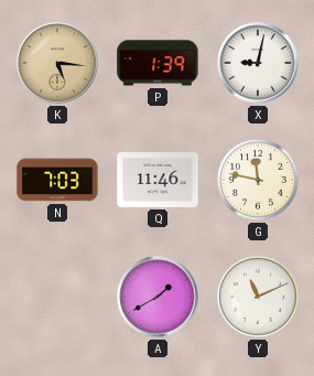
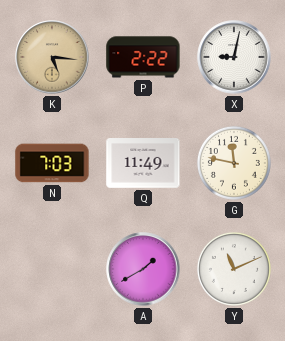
P: 1:39 -> 2:22 (143, 57)
Q: 11:46 -> 11:49 (143, 164)
